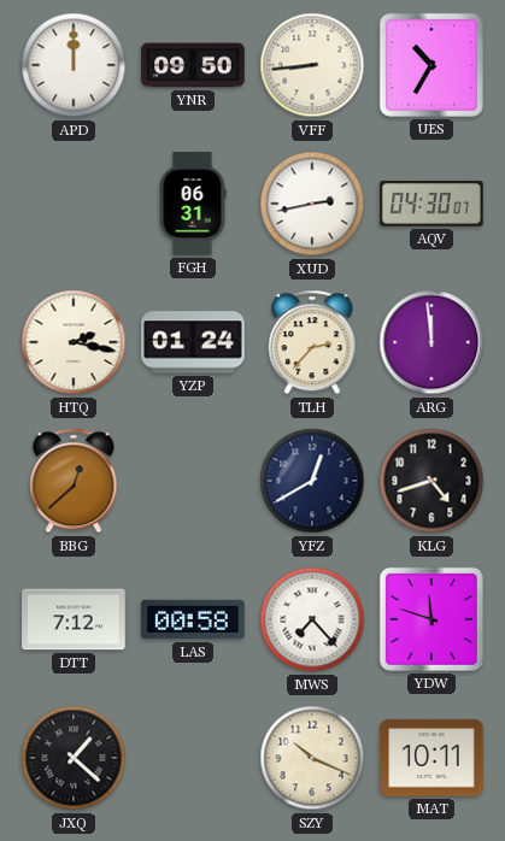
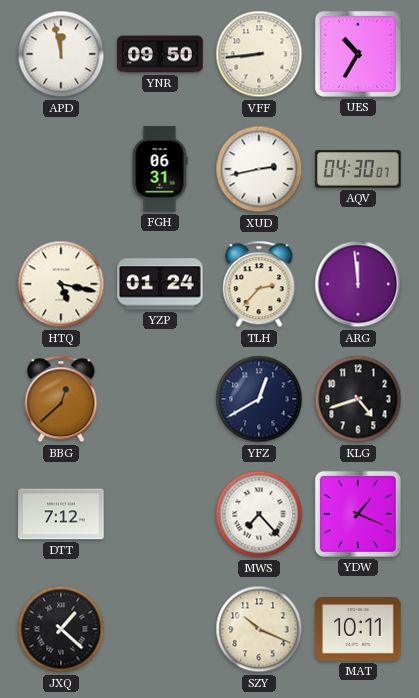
APD: 12:00 -> 11:58 (61, 54)
HTQ: 2:17 -> 5:17 (61, 284)
LAS: 00:58 -> none (193, 619)
YDW: 11:48 -> 1:19 (358, 514)
